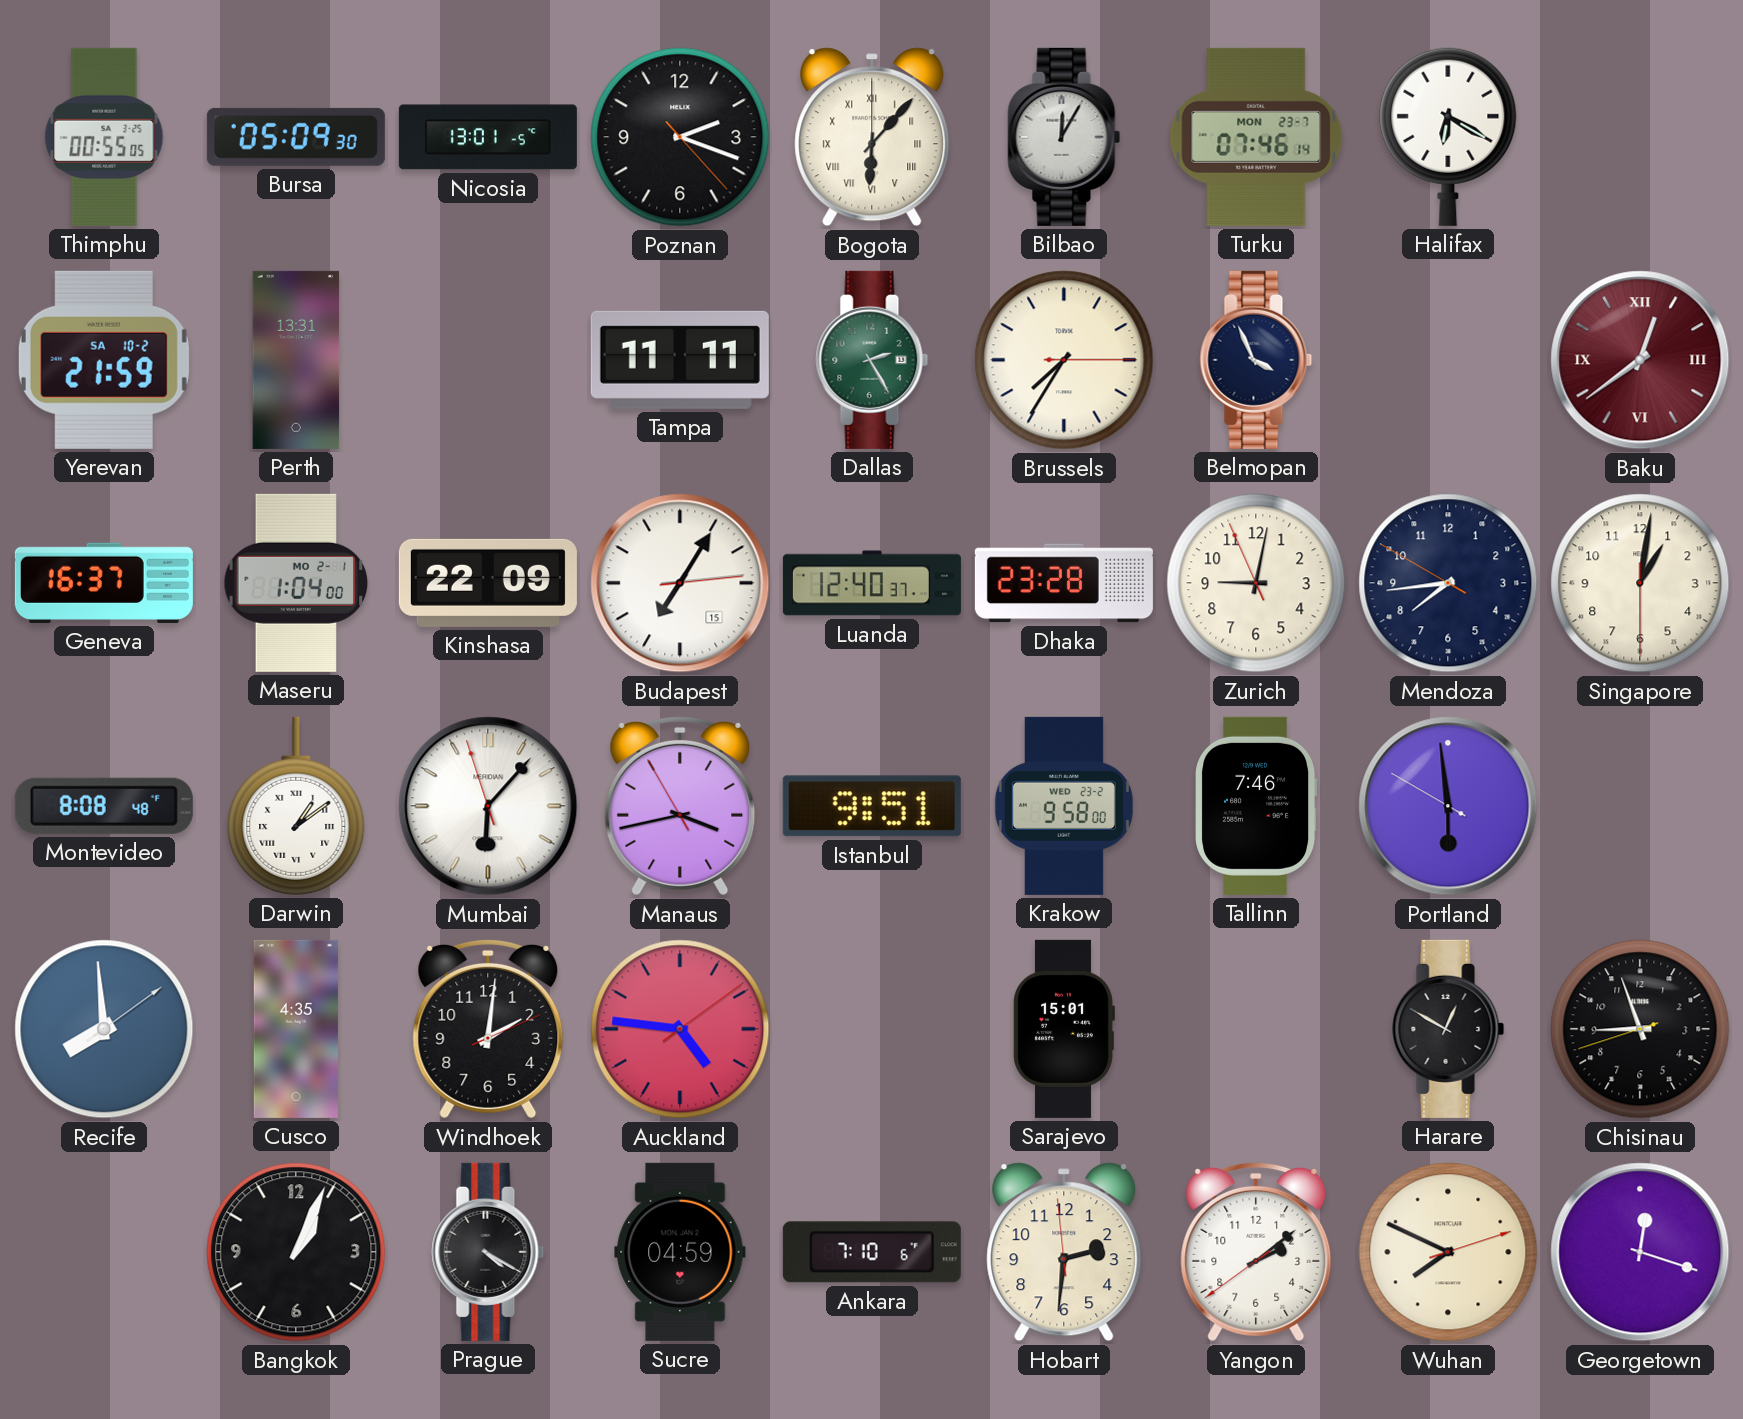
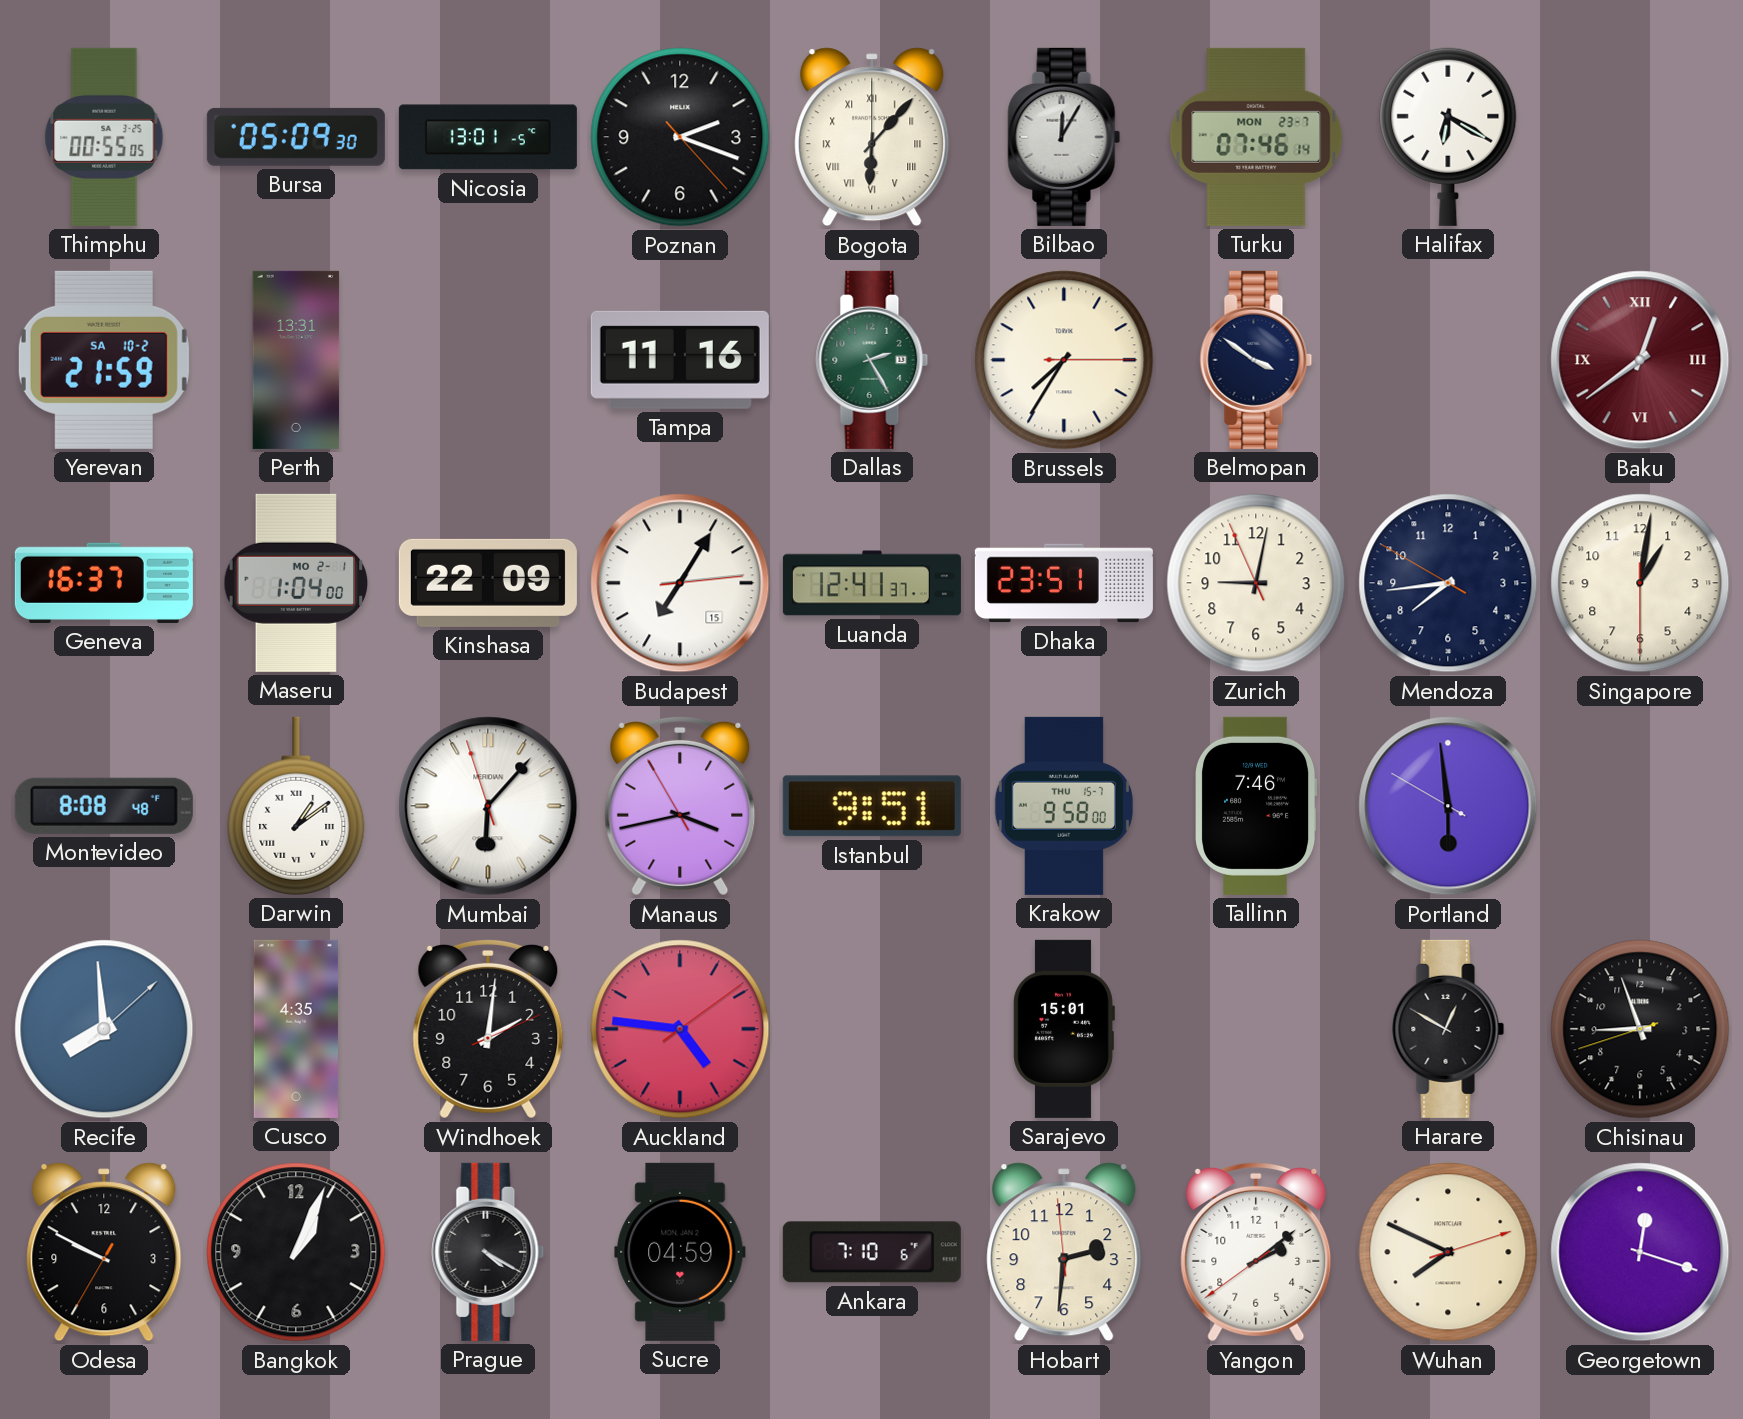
Tampa: 11:11 -> 11:16 (680, 360)
Belmopan: 3:56 -> 3:51 (1256, 360)
Luanda: 12:40 -> 12:41 (872, 583)
Dhaka: 23:28 -> 23:51 (1064, 583)
Krakow date: WED 23-2 -> THU 15-7 (1064, 806)
Recife: 7:59:09 -> 7:59:08 (104, 1029)
Odesa: none -> 9:49 (104, 1252)
